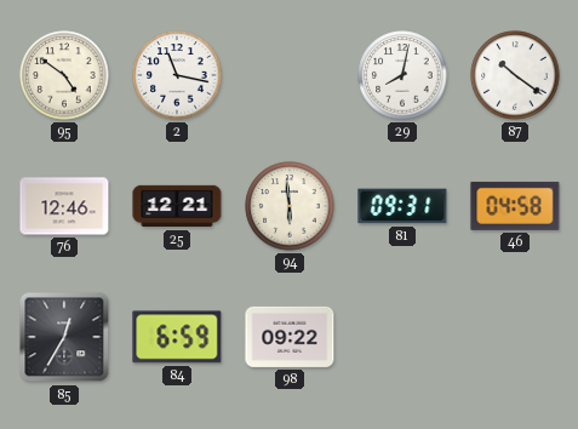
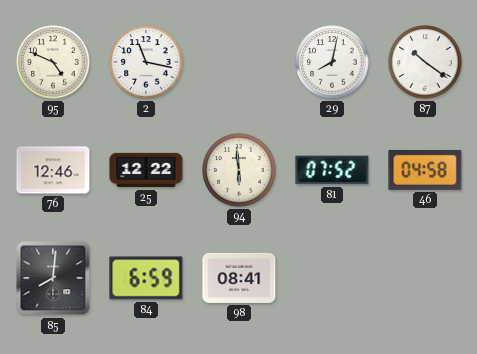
95: 4:51 -> 4:49 (53, 62)
25: 12:21 -> 12:22 (146, 170)
81: 09:31 -> 07:52 (332, 170)
85: 12:35 -> 8:01 (53, 278)
98: 09:22 -> 08:41 (239, 278)
